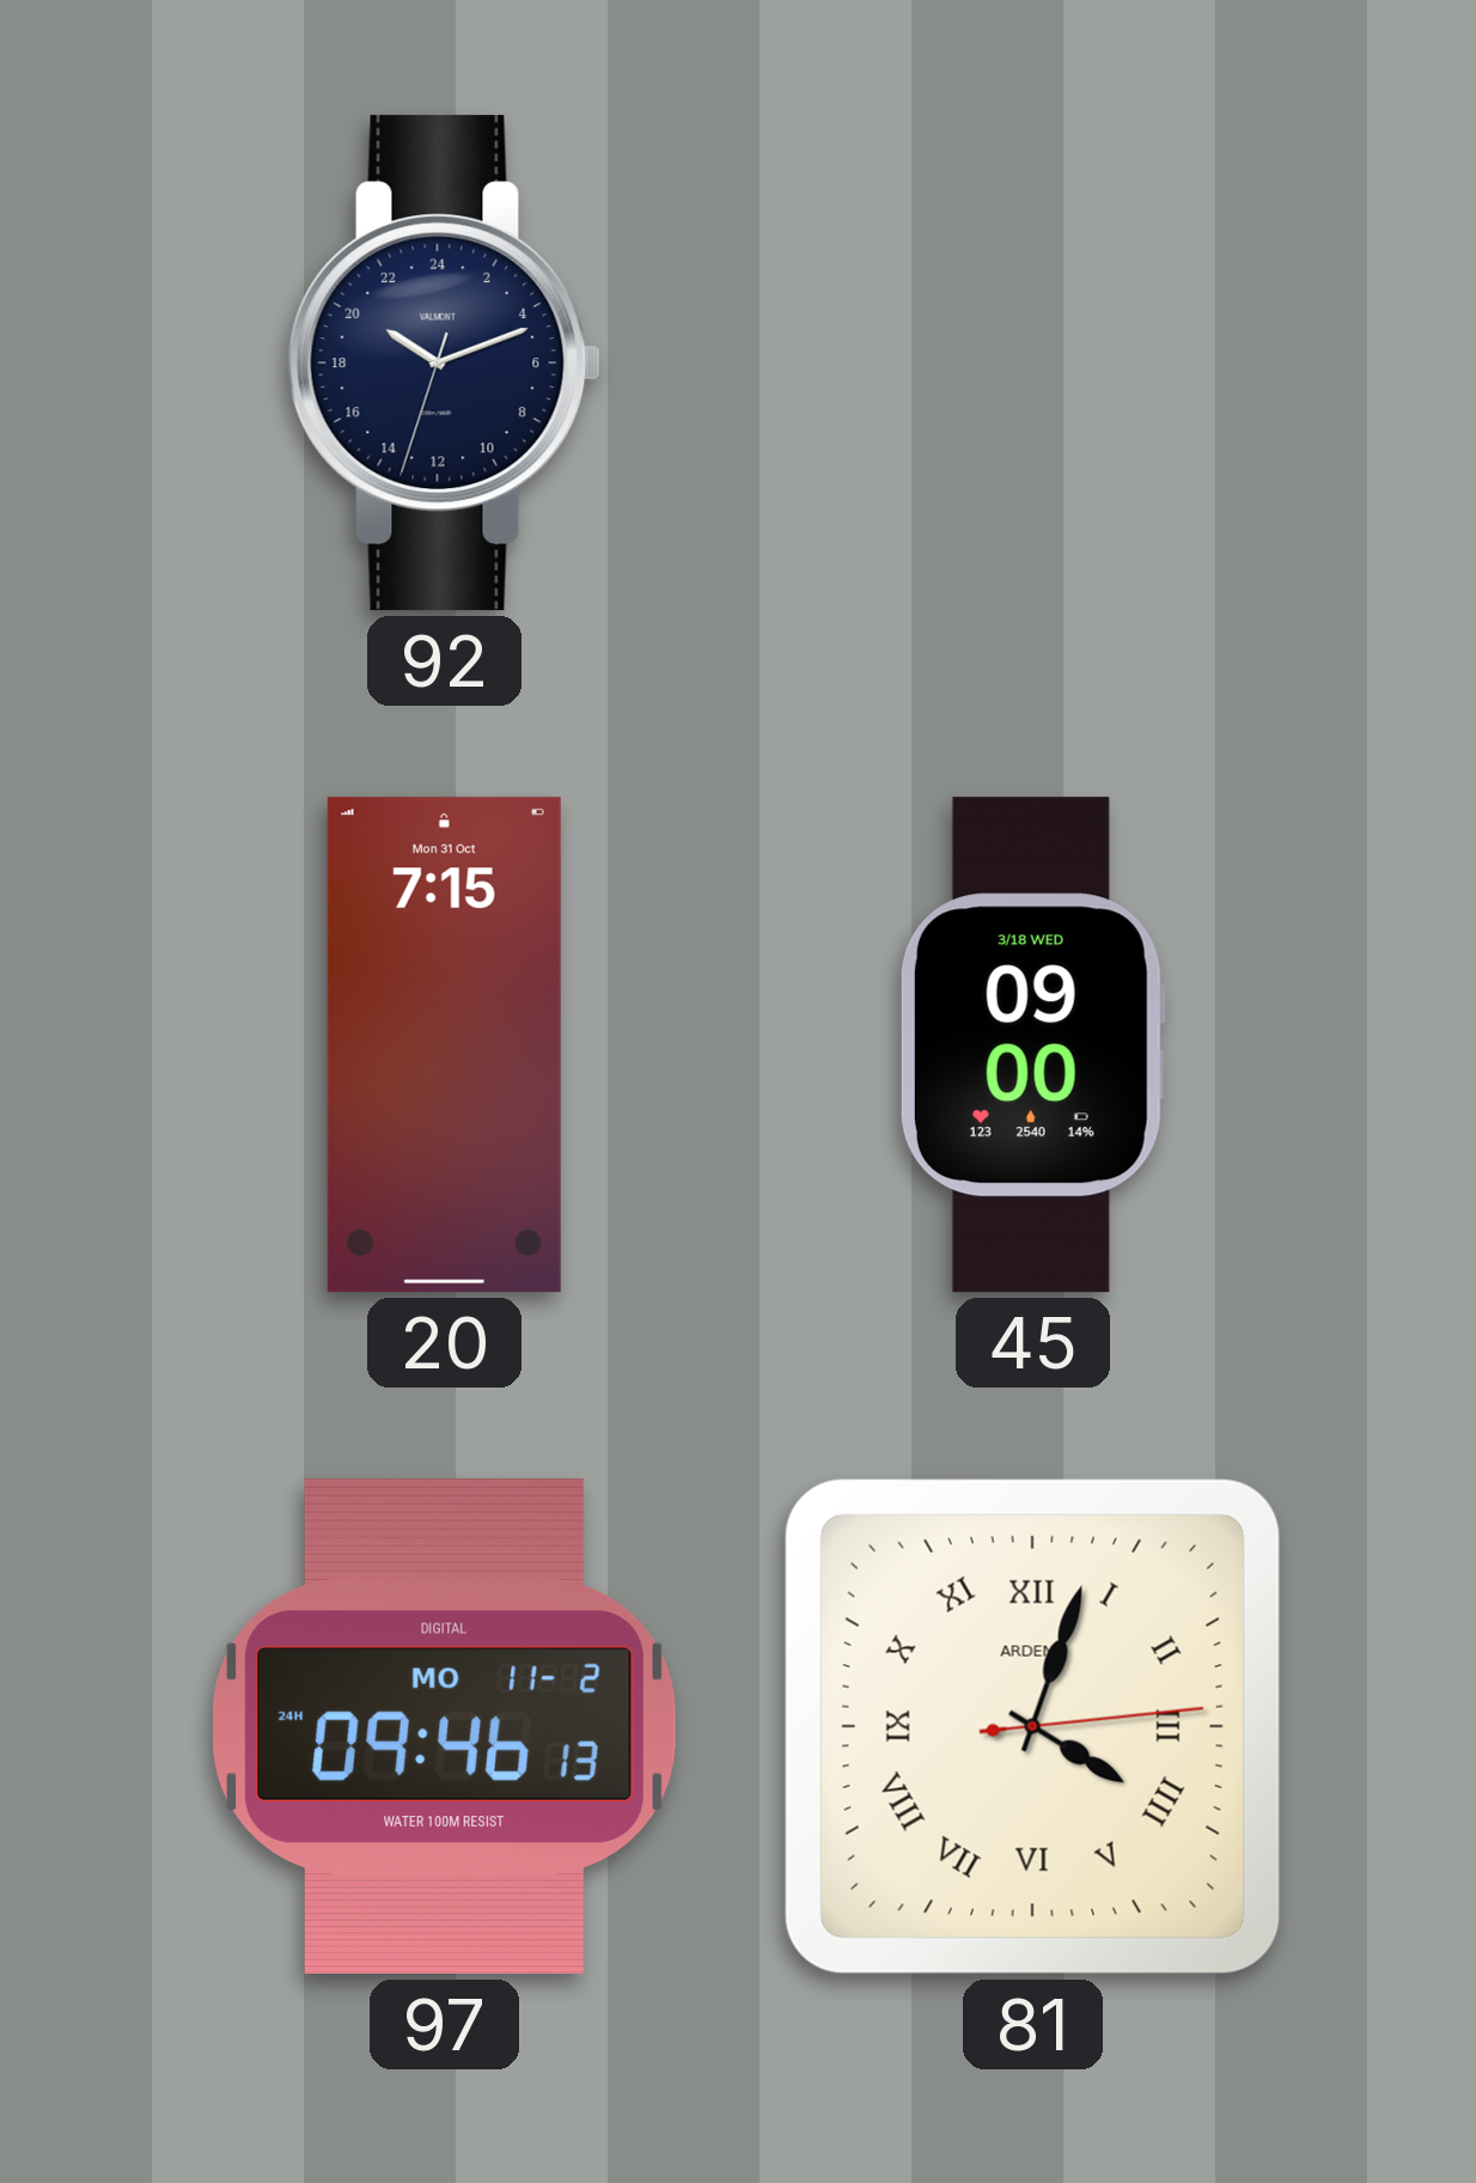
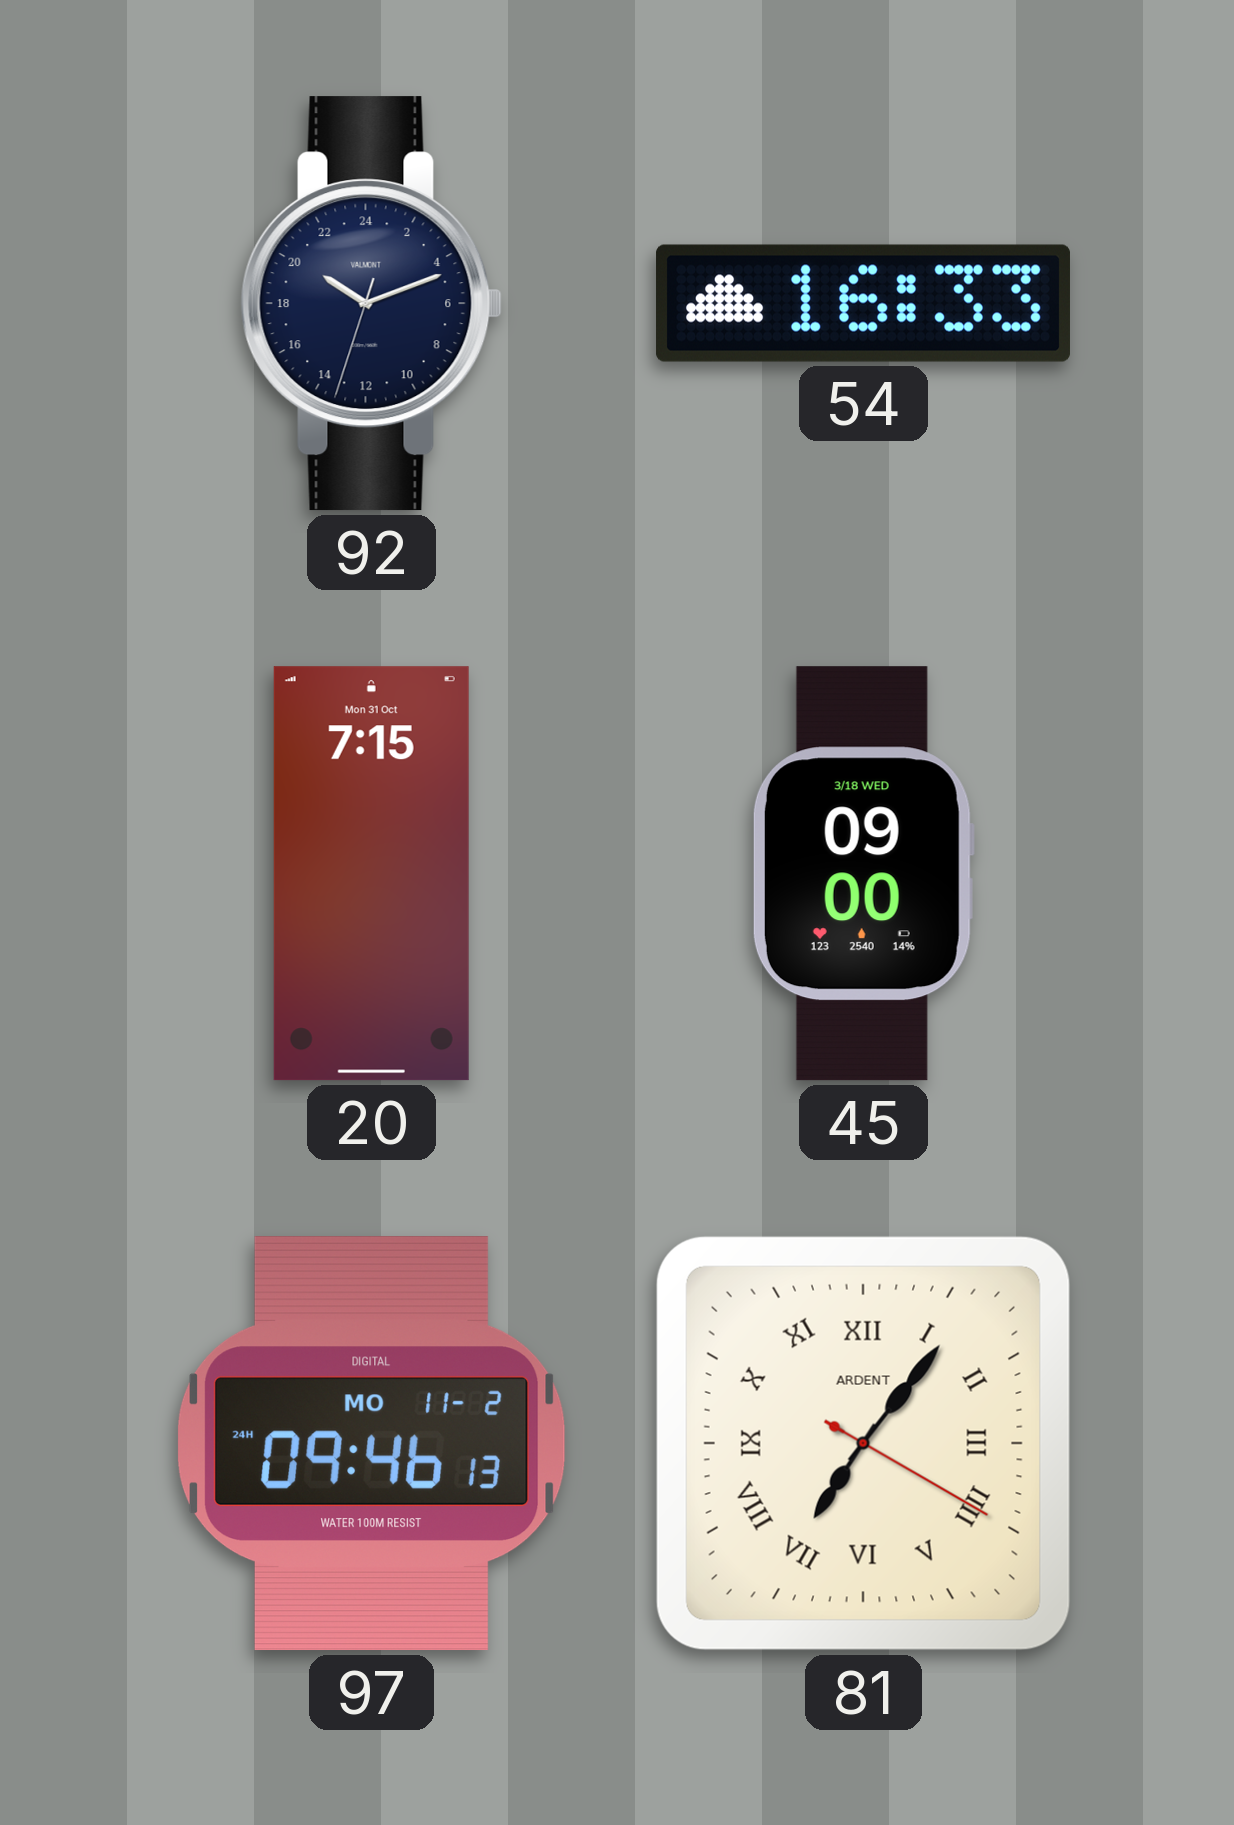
54: none -> 16:33 (863, 303)
81: 4:03 -> 7:06 (863, 1443)
